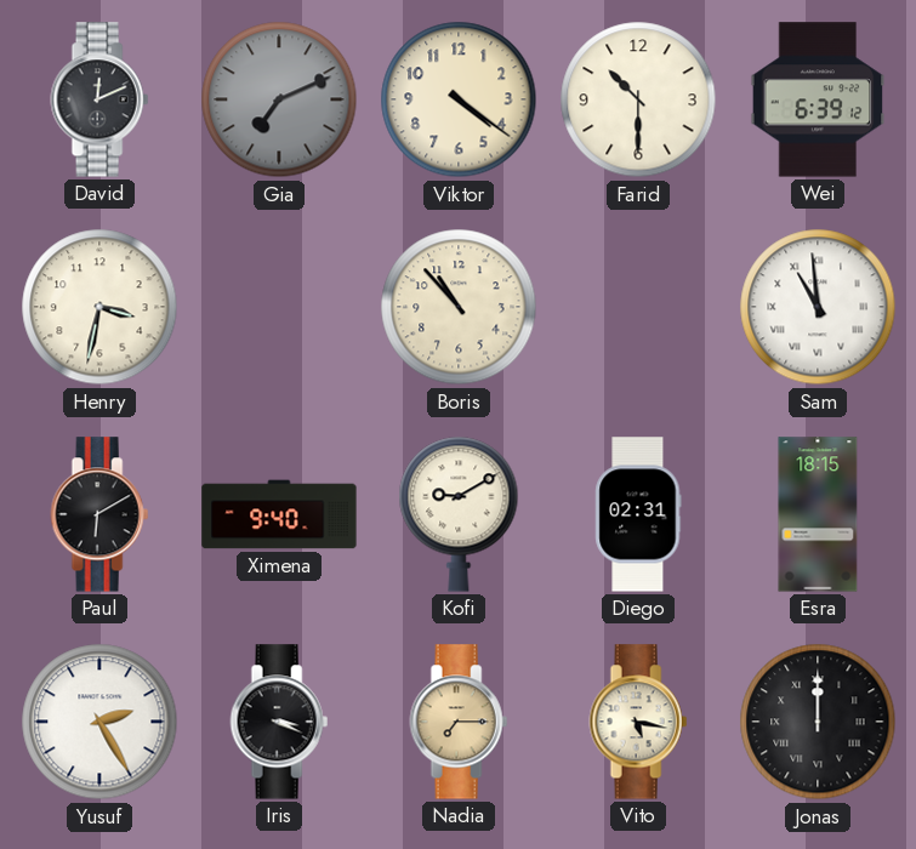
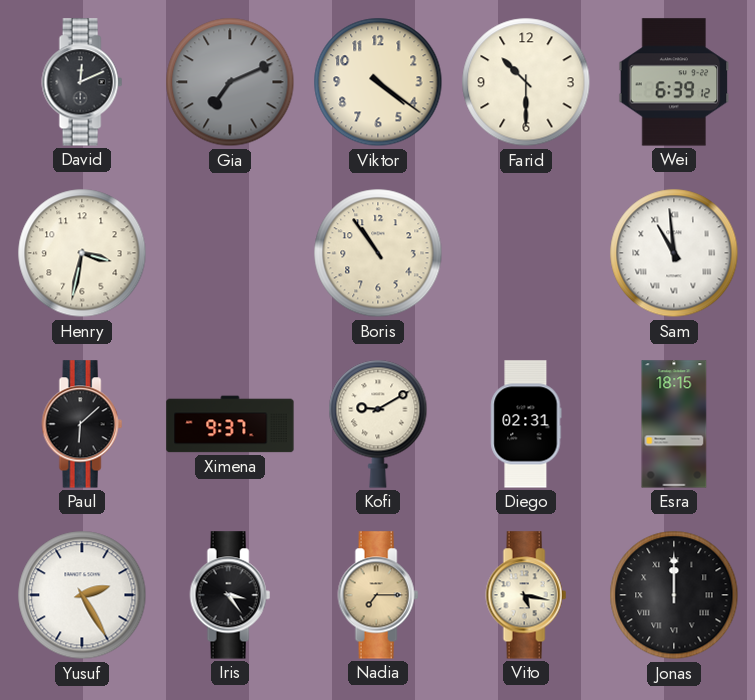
Boris: 10:53 -> 10:54 (378, 253)
Paul: 6:10 -> 6:08 (82, 424)
Ximena: 9:40 -> 9:37 (230, 424)
Iris: 3:19 -> 3:24 (230, 595)
